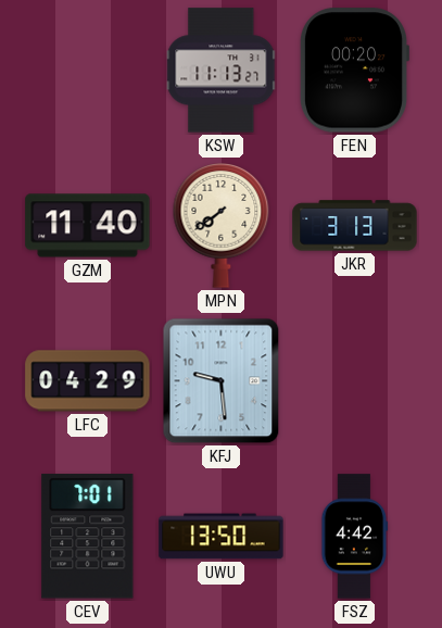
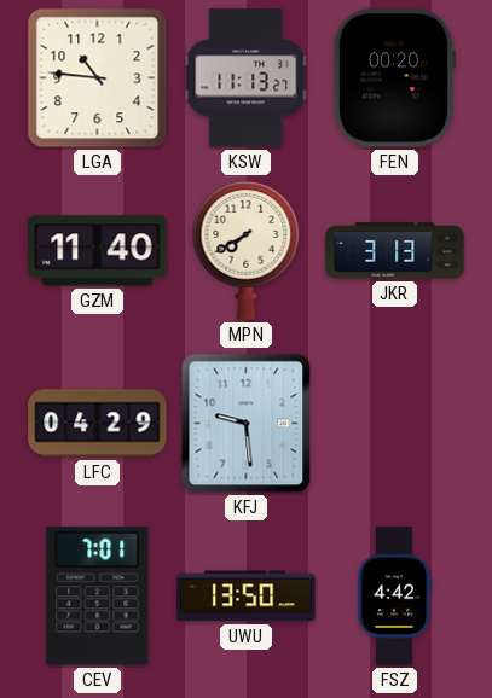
LGA: none -> 10:46 (98, 78)
MPN: 7:39 -> 7:40 (247, 251)
